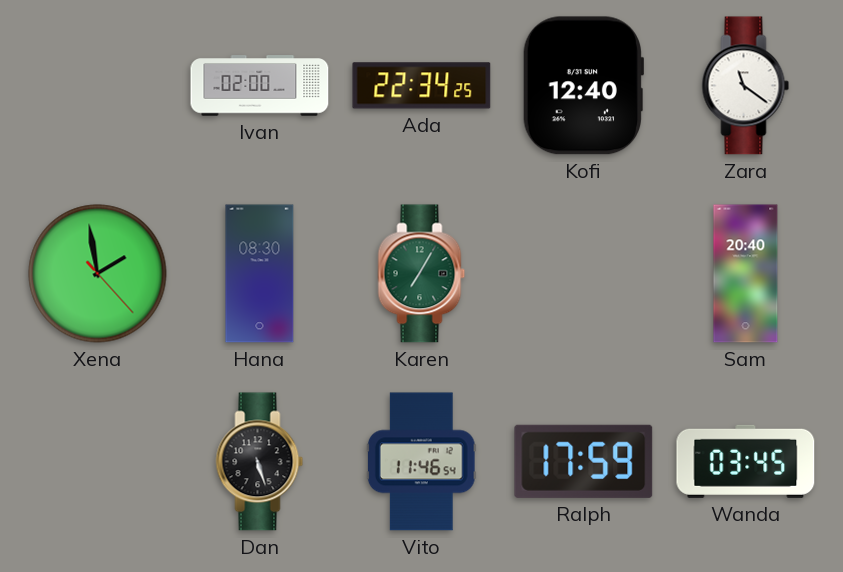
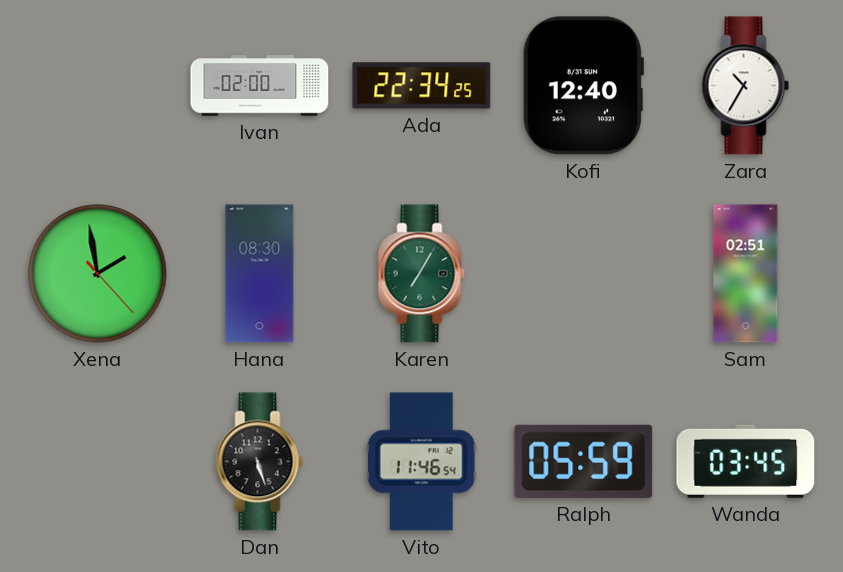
Zara: 11:21 -> 10:35 (746, 86)
Sam: 20:40 -> 02:51 (746, 274)
Ralph: 17:59 -> 05:59 (584, 461)
